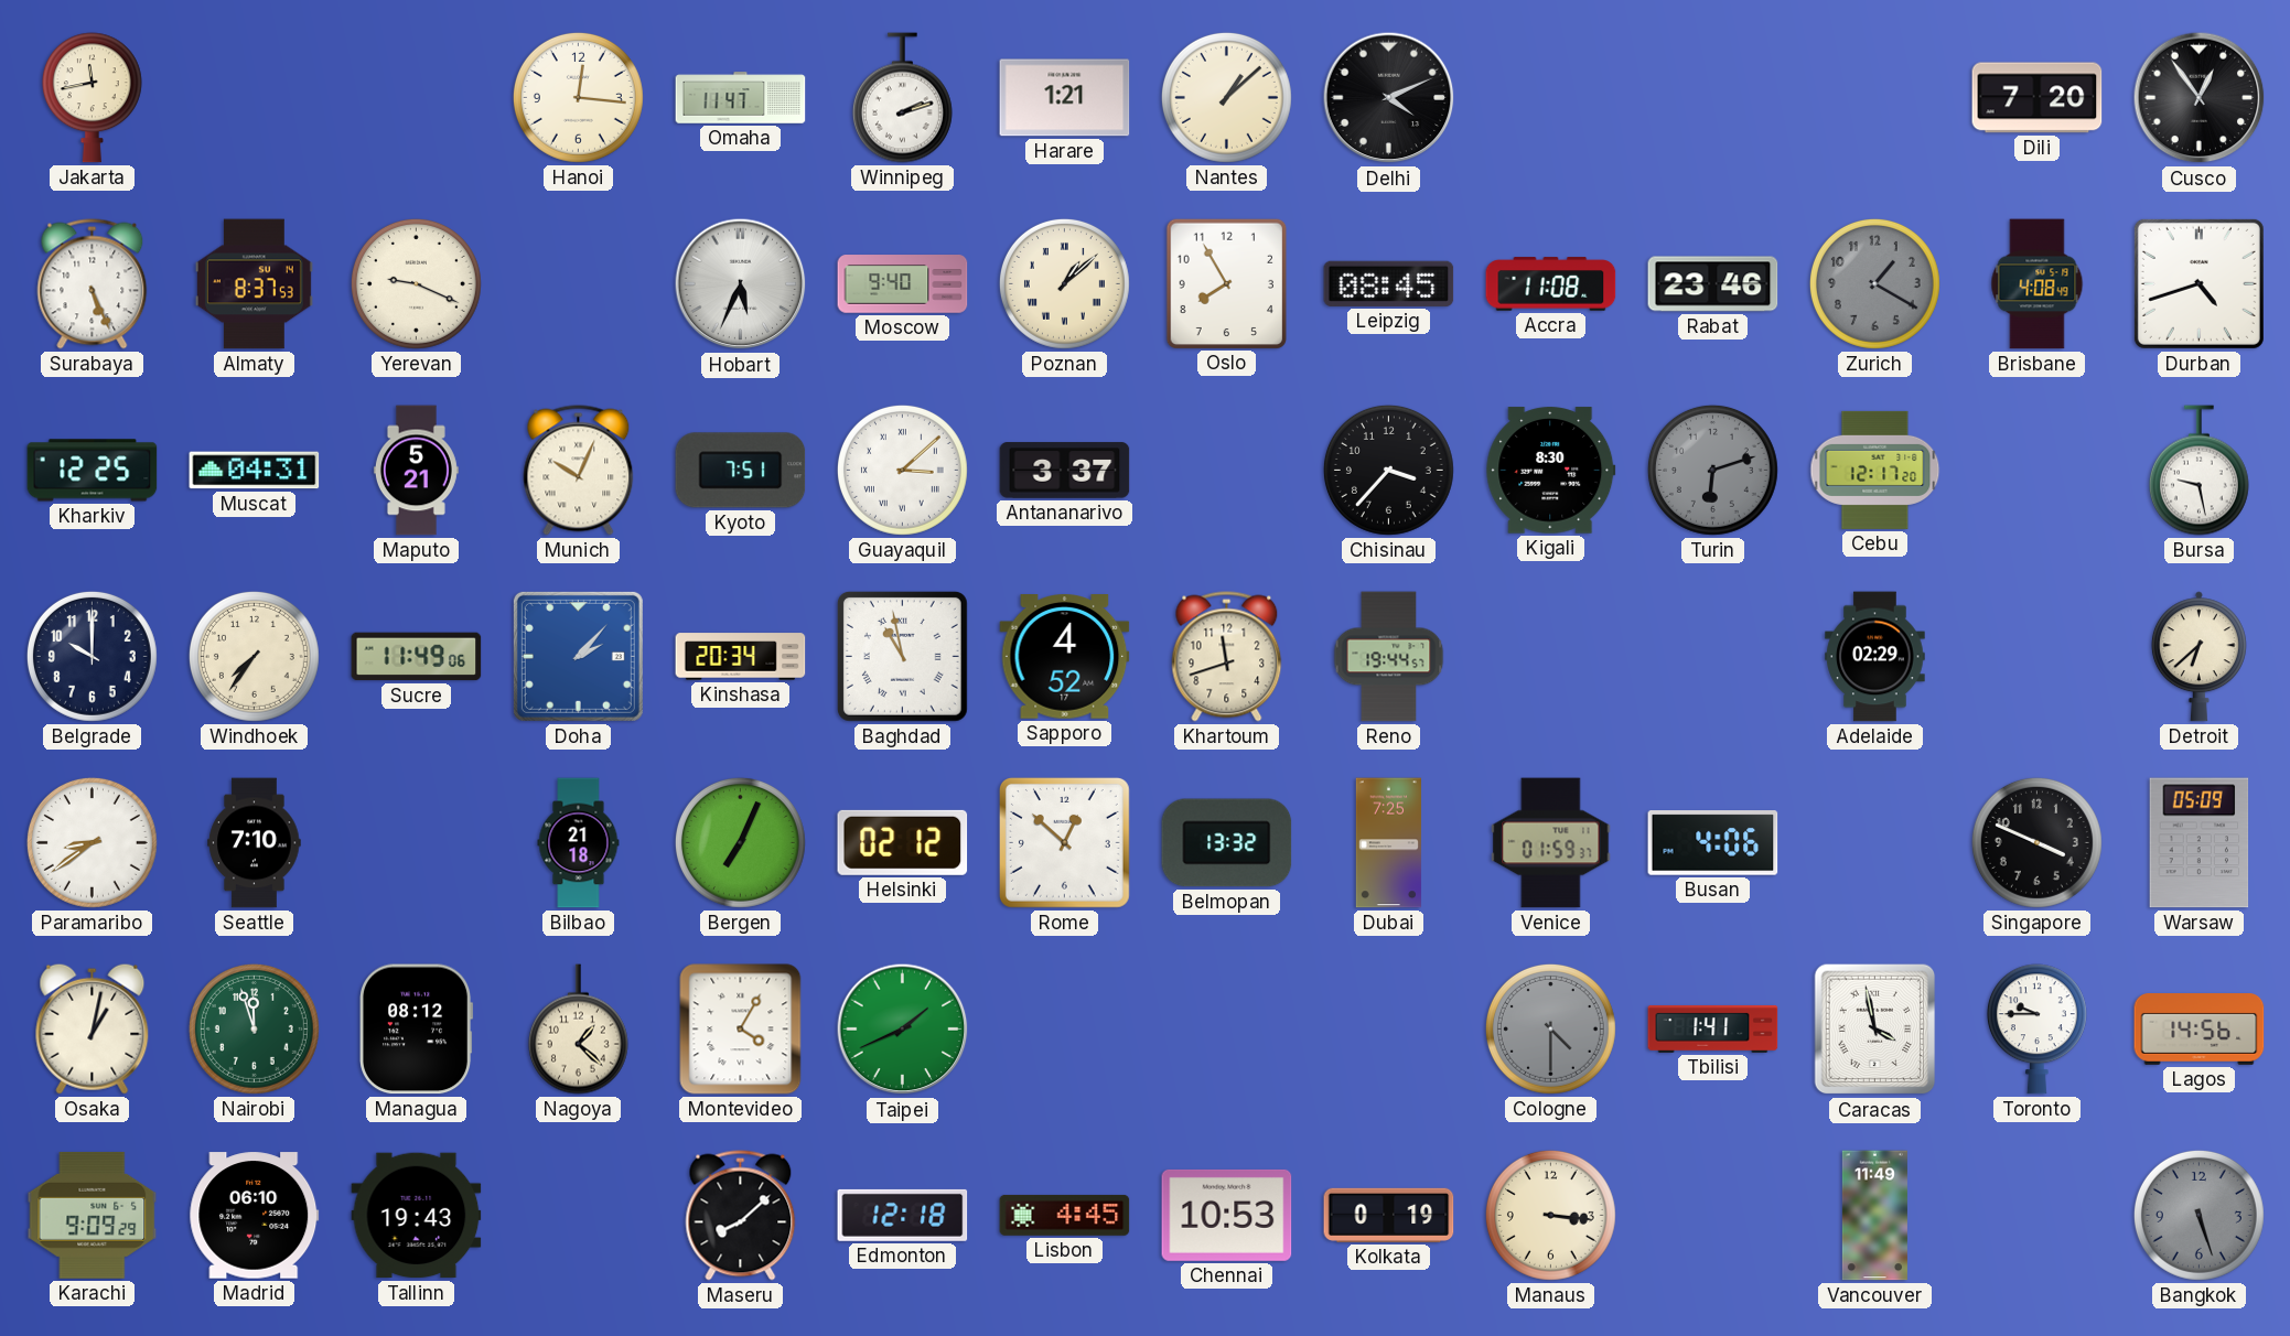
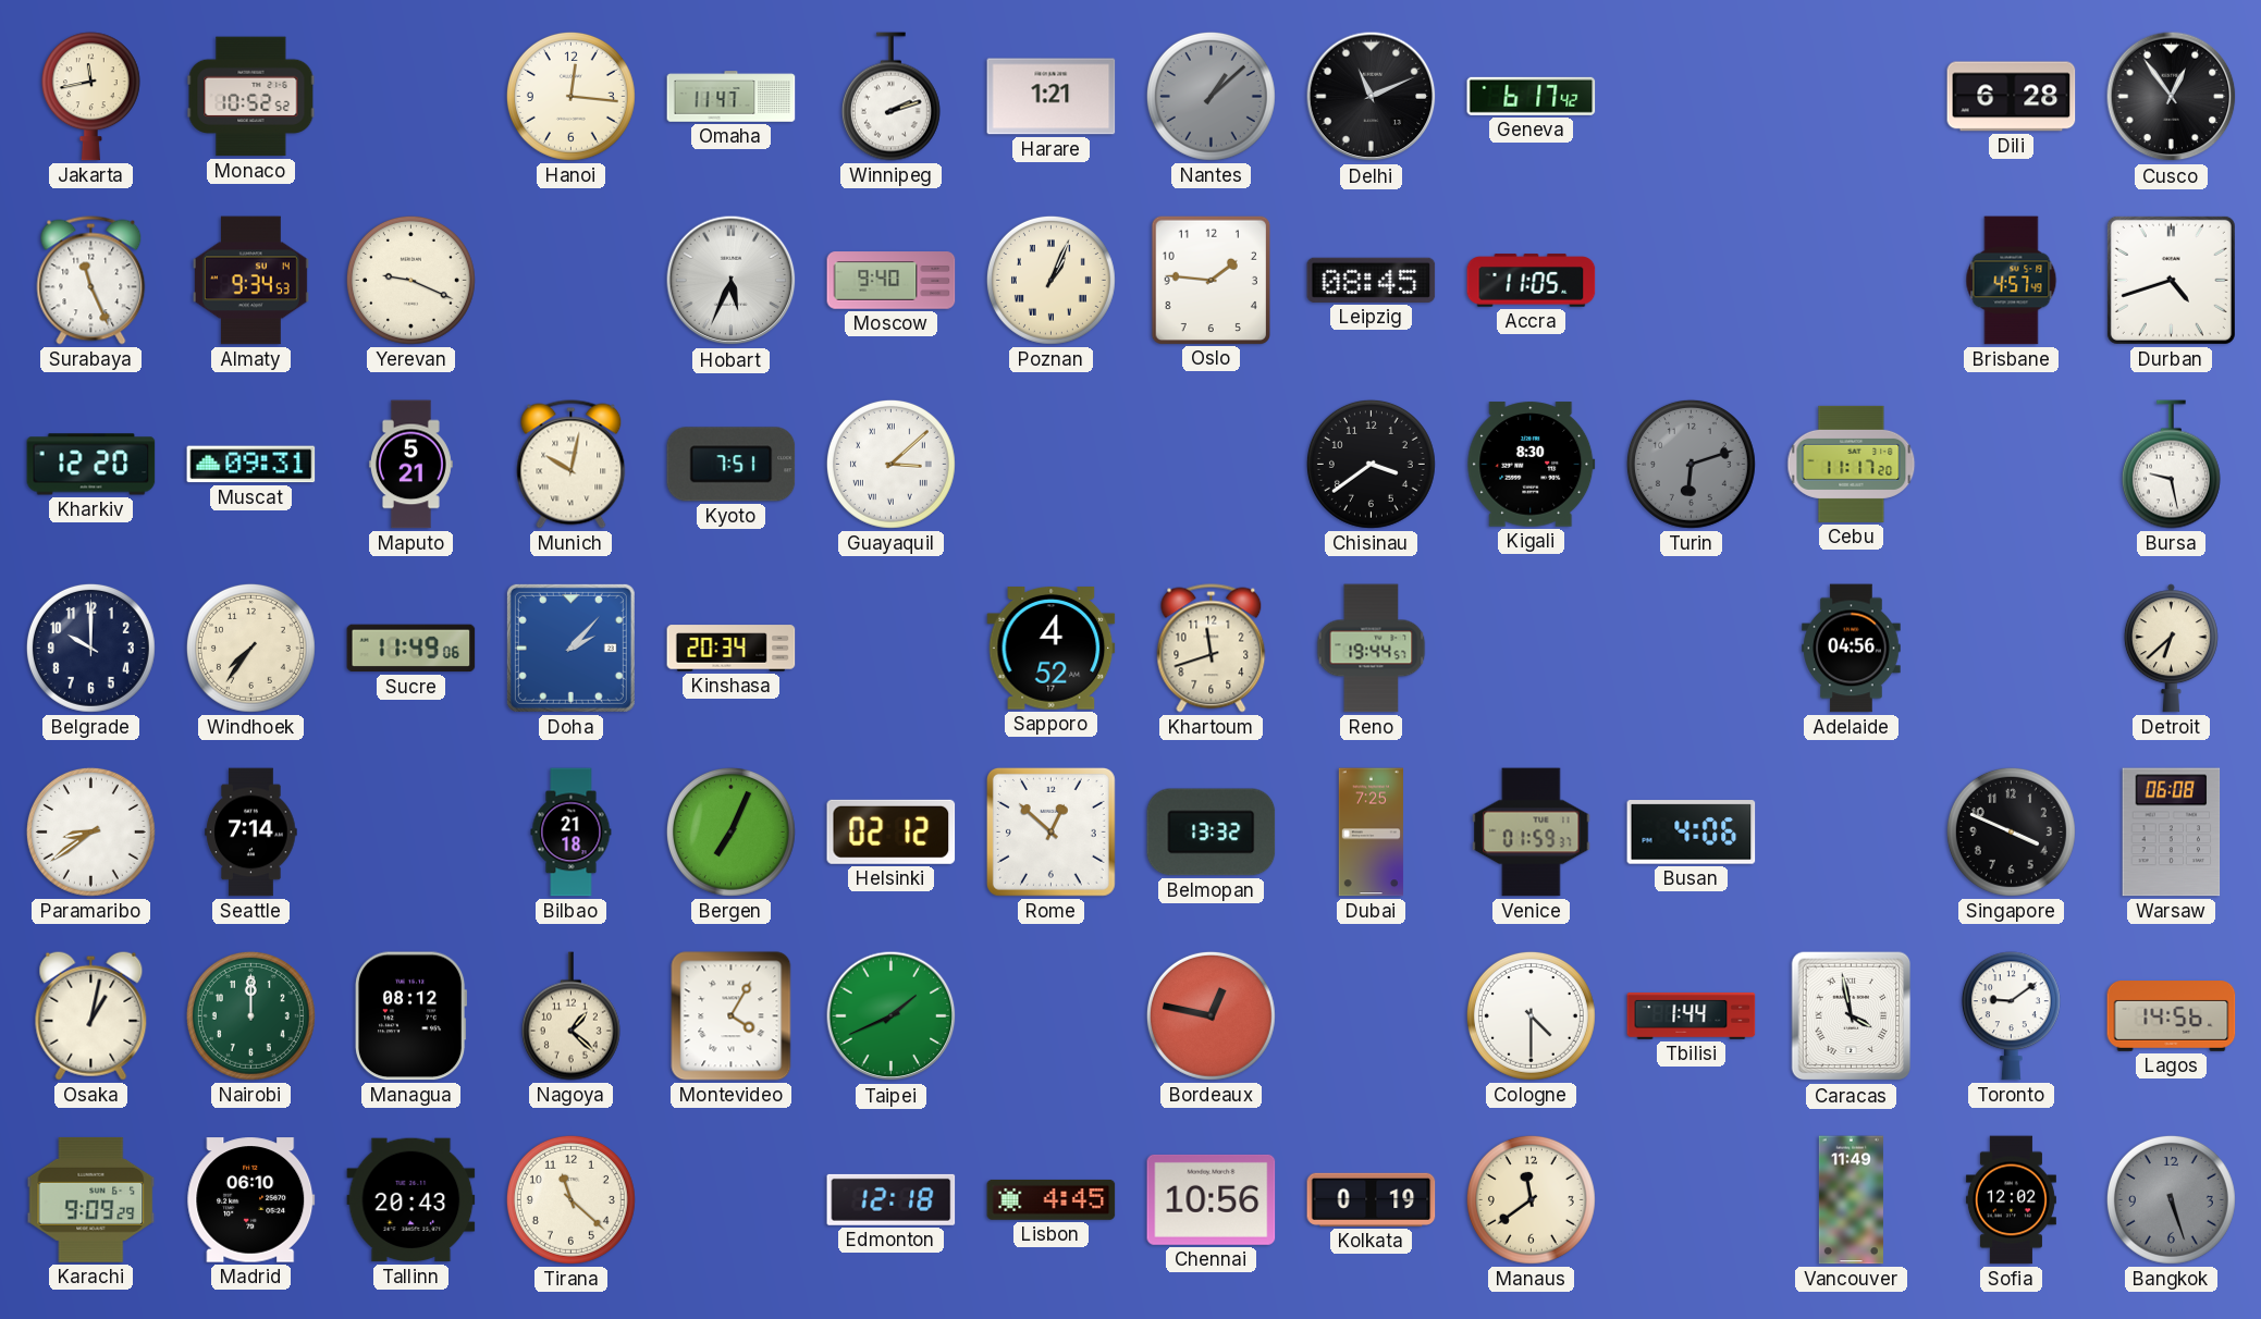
Monaco: none -> 10:52 (251, 97)
Nantes dial: cream -> grey (1211, 96)
Delhi: 4:11 -> 11:11 (1372, 97)
Geneva: none -> 6:17 (1532, 96)
Dili: 7:20 -> 6:28 (2012, 97)
Surabaya: 5:26 -> 11:26 (91, 281)
Almaty: 8:37 -> 9:34 (250, 281)
Poznan: 1:08 -> 1:04 (1050, 280)
Oslo: 7:55 -> 1:46 (1211, 280)
Accra: 11:08 -> 11:05 (1532, 281)
Rabat: 23:46 -> none (1713, 284)
Zurich: 1:20 -> none (1874, 283)
Brisbane: 4:08 -> 4:57 (2012, 281)
Kharkiv: 12:25 -> 12:20 (91, 465)
Muscat: 04:31 -> 09:31 (251, 465)
Munich: 10:04 -> 10:02 (572, 465)
Antananarivo: 3:37 -> none (1065, 471)
Chisinau: 3:37 -> 3:39 (1371, 464)
Cebu: 12:17 -> 11:17 (1852, 464)
Baghdad: 10:58 -> none (902, 656)
Adelaide: 02:29 -> 04:56 (1852, 649)
Seattle: 7:10 -> 7:14 (251, 833)
Warsaw: 05:09 -> 06:08 (2172, 833)
Nairobi: 11:57 -> 12:00 (250, 1015)
Bordeaux: none -> 12:47 (1211, 1015)
Cologne dial: grey -> white (1531, 1015)
Tbilisi: 1:41 -> 1:44 (1692, 1015)
Toronto: 9:45 -> 9:09 (2011, 1016)
Tallinn: 19:43 -> 20:43 (411, 1200)
Tirana: none -> 11:22 (570, 1199)
Maseru: 8:08 -> none (741, 1216)
Chennai: 10:53 -> 10:56 (1212, 1199)
Manaus: 3:16 -> 11:39 (1531, 1199)
Sofia: none -> 12:02 (2011, 1200)
